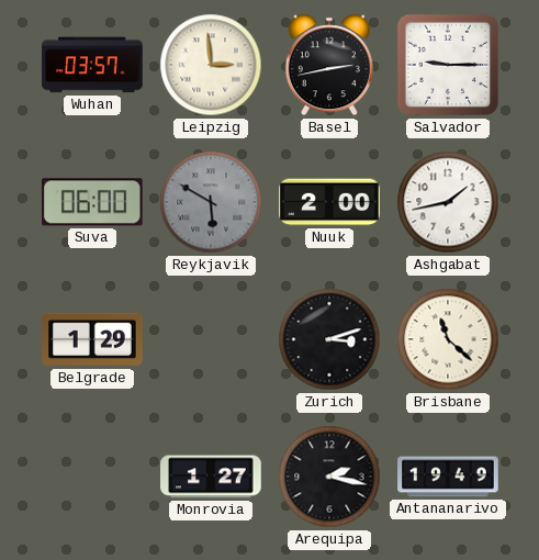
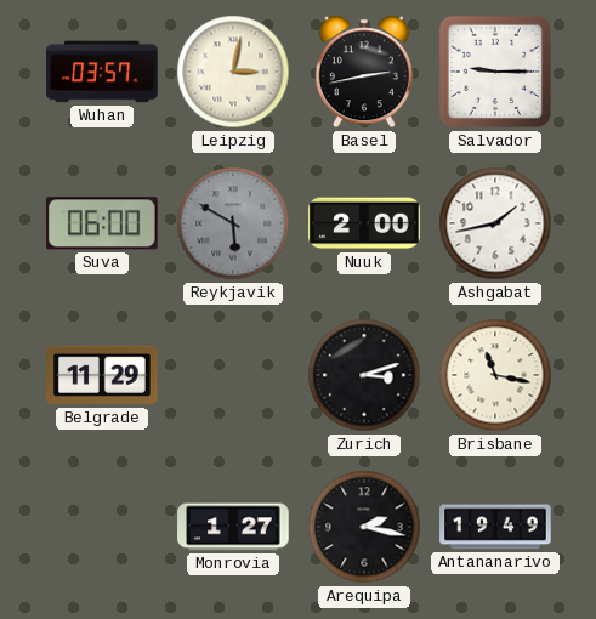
Leipzig: 2:59 -> 3:02 (233, 72)
Belgrade: 1:29 -> 11:29 (102, 375)
Brisbane: 11:22 -> 11:17 (495, 375)
